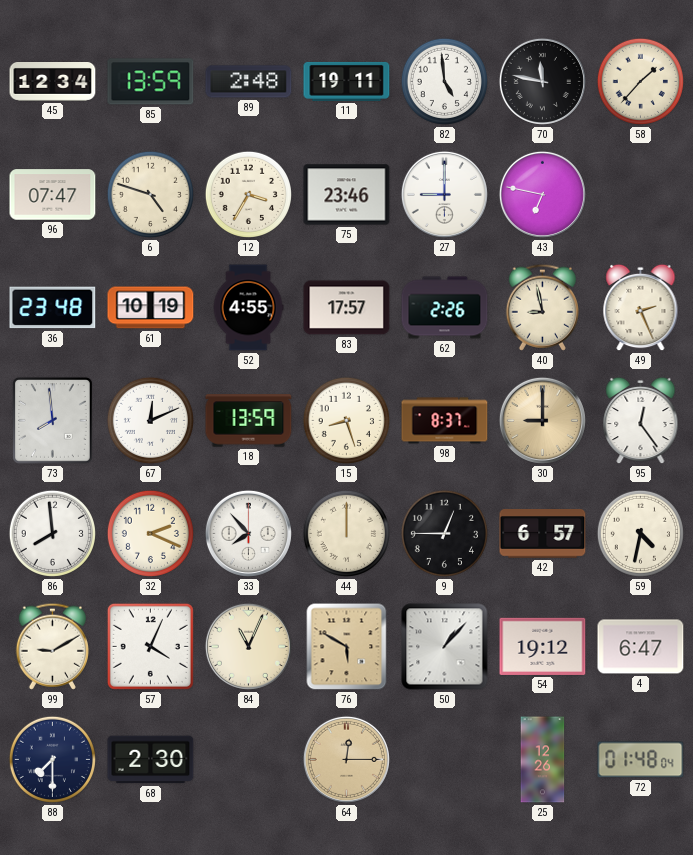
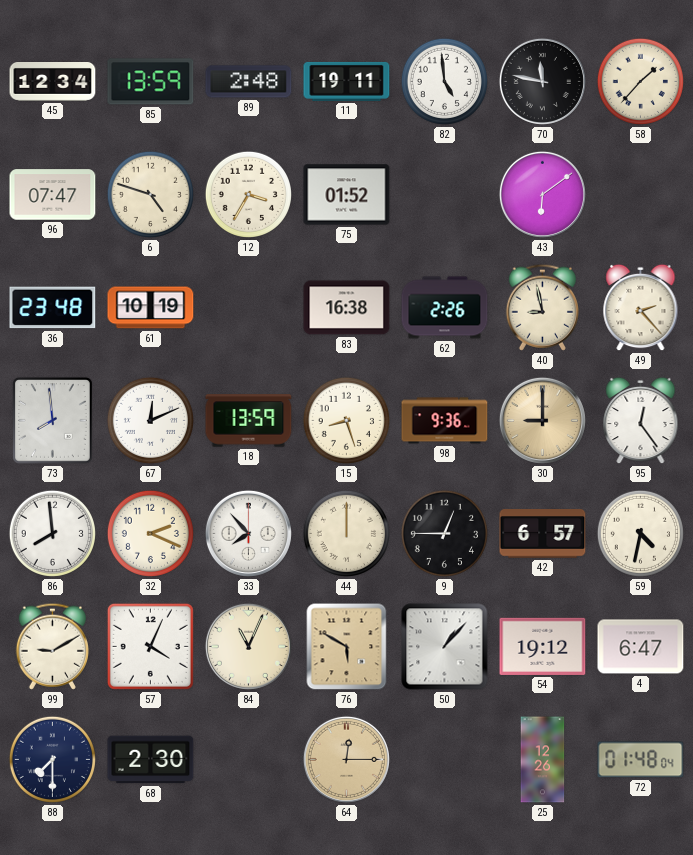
75: 23:46 -> 01:52 (347, 195)
27: 9:00 -> none (444, 194)
43: 6:47 -> 6:09 (542, 194)
52: 4:55 -> none (248, 308)
83: 17:57 -> 16:38 (347, 308)
49: 2:26 -> 2:23 (641, 308)
98: 8:37 -> 9:36 (445, 421)
